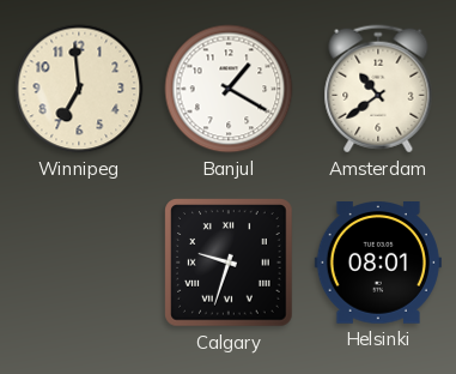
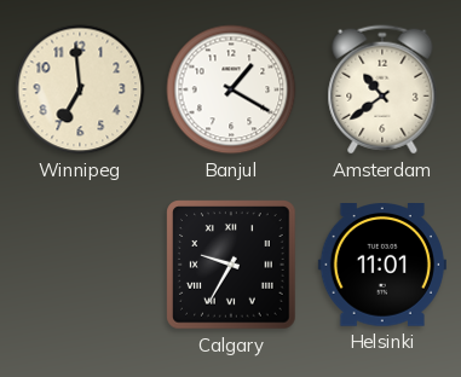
Calgary: 9:33 -> 9:35 (231, 265)
Helsinki: 08:01 -> 11:01 (382, 266)
